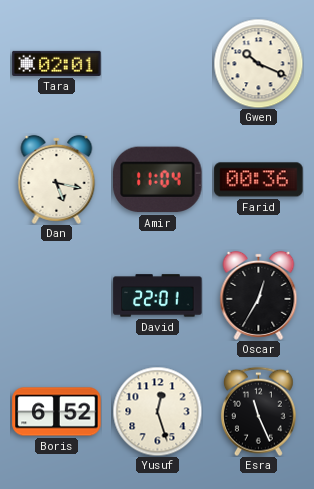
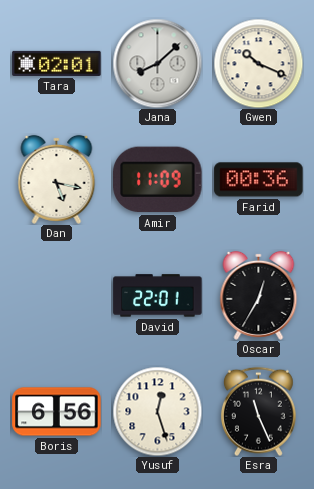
Jana: none -> 8:08 (157, 63)
Amir: 11:04 -> 11:09 (158, 180)
Boris: 6:52 -> 6:56 (57, 412)
